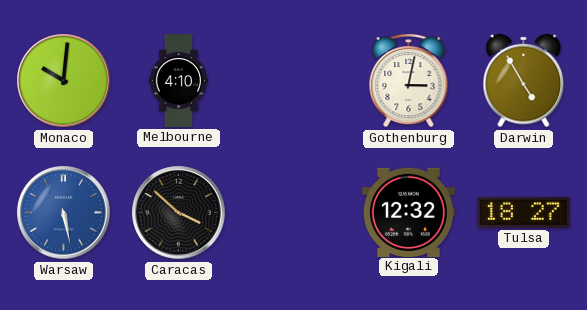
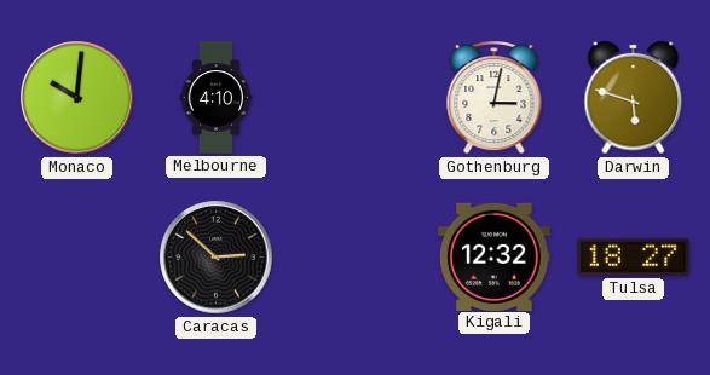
Darwin: 4:55 -> 5:48 (634, 98)
Warsaw: 5:28 -> none (64, 213)
Caracas: 3:52 -> 2:52 (217, 258)
